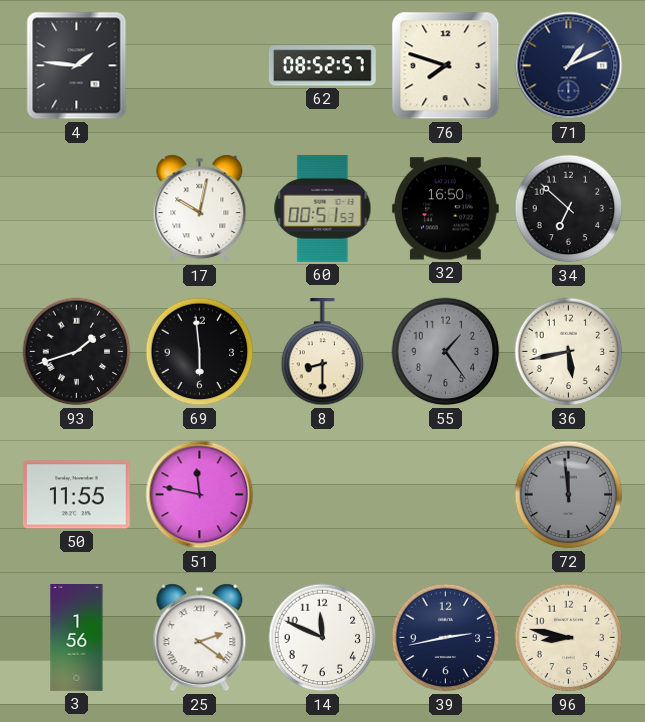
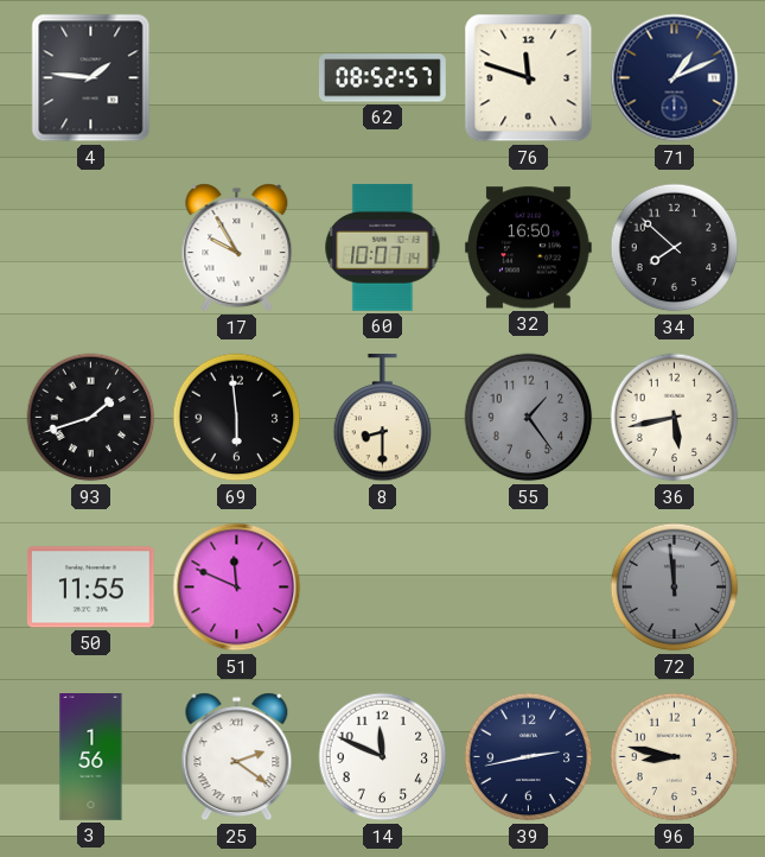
76: 7:48 -> 11:48 (529, 78)
17: 10:02 -> 9:55 (237, 248)
60: 00:51 -> 10:07 (383, 247)
34: 6:52 -> 7:52 (675, 248)
51: 11:47 -> 11:49 (237, 588)
